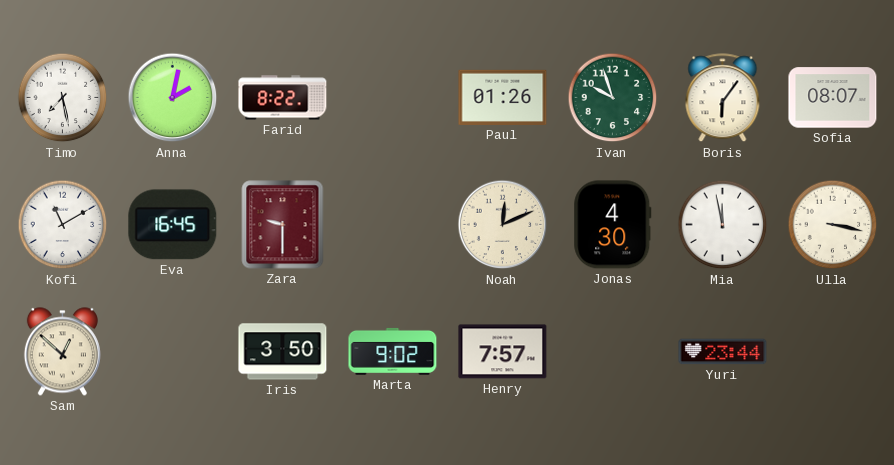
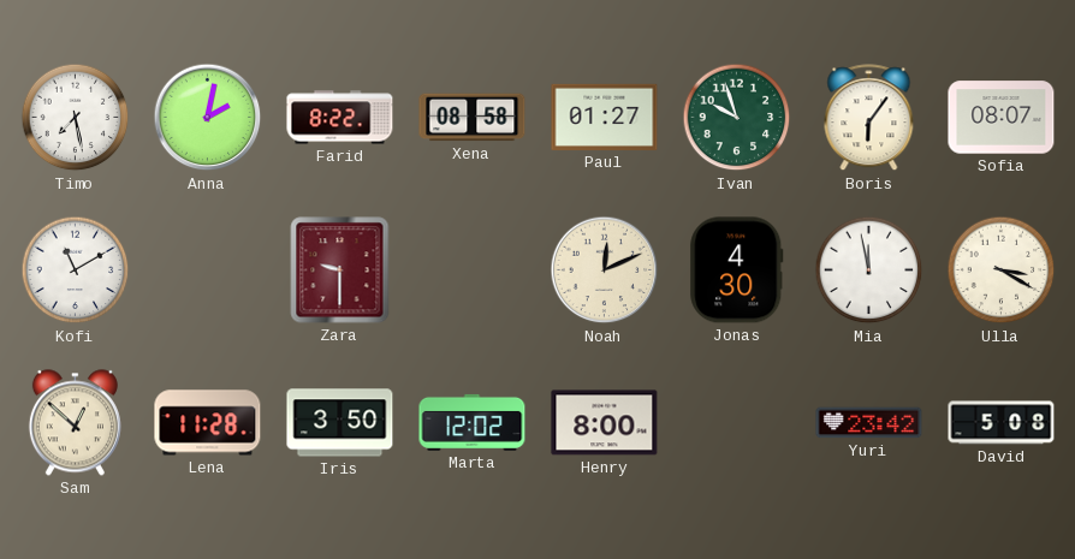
Xena: none -> 08:58 (473, 118)
Paul: 01:26 -> 01:27 (605, 117)
Eva: 16:45 -> none (173, 225)
Ulla: 3:17 -> 3:20 (1002, 270)
Lena: none -> 11:28 (208, 423)
Marta: 9:02 -> 12:02 (473, 422)
Henry: 7:57 -> 8:00 (605, 423)
Yuri: 23:44 -> 23:42 (869, 423)
David: none -> 5:08 (1002, 423)
